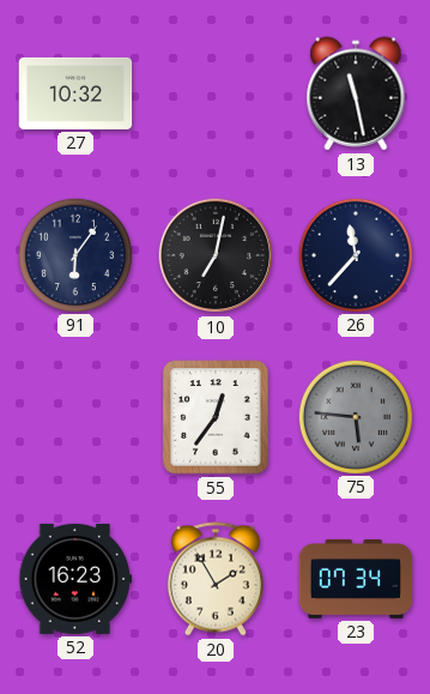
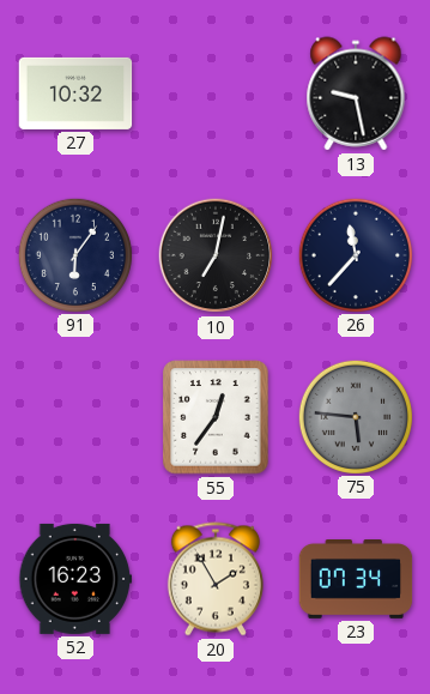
13: 11:28 -> 9:28 (356, 93)
